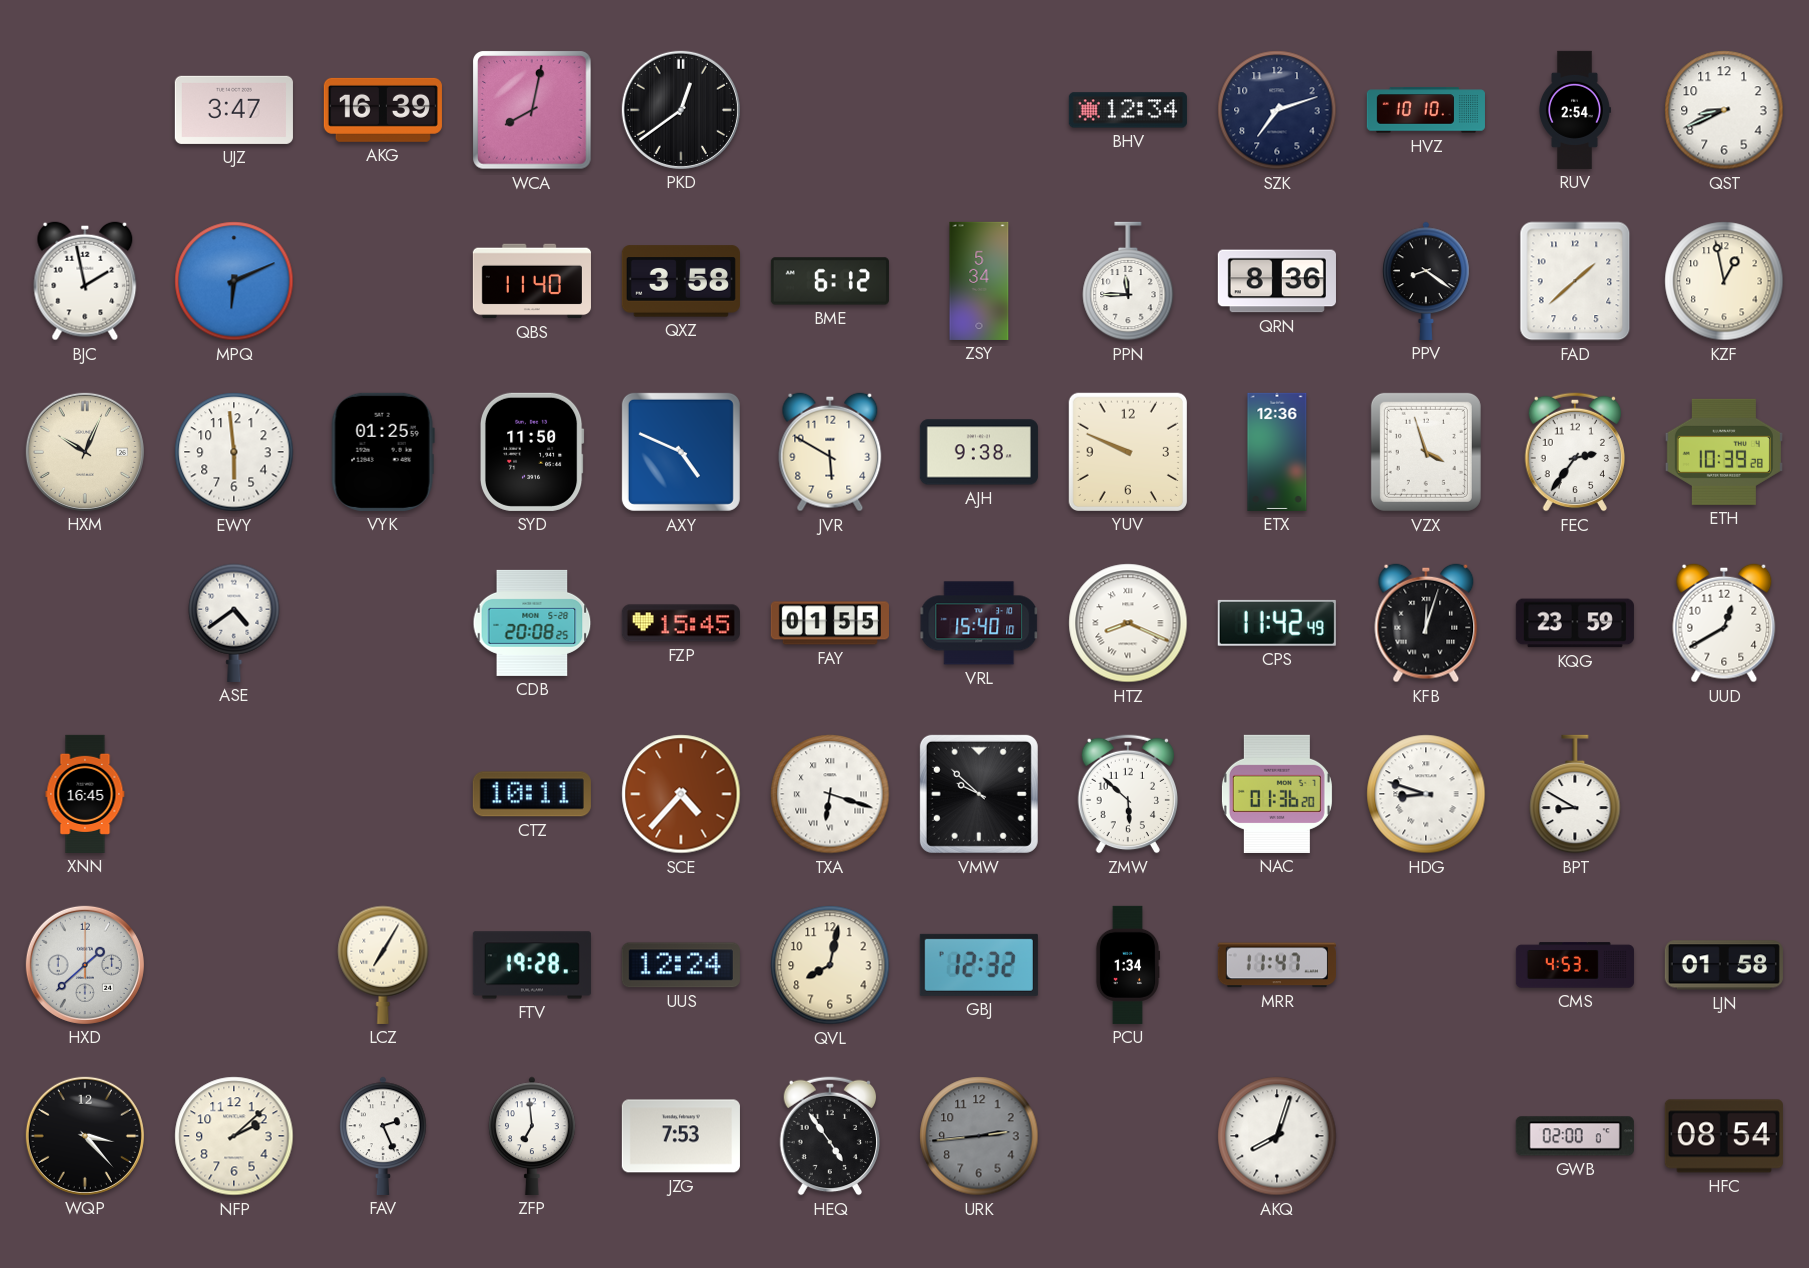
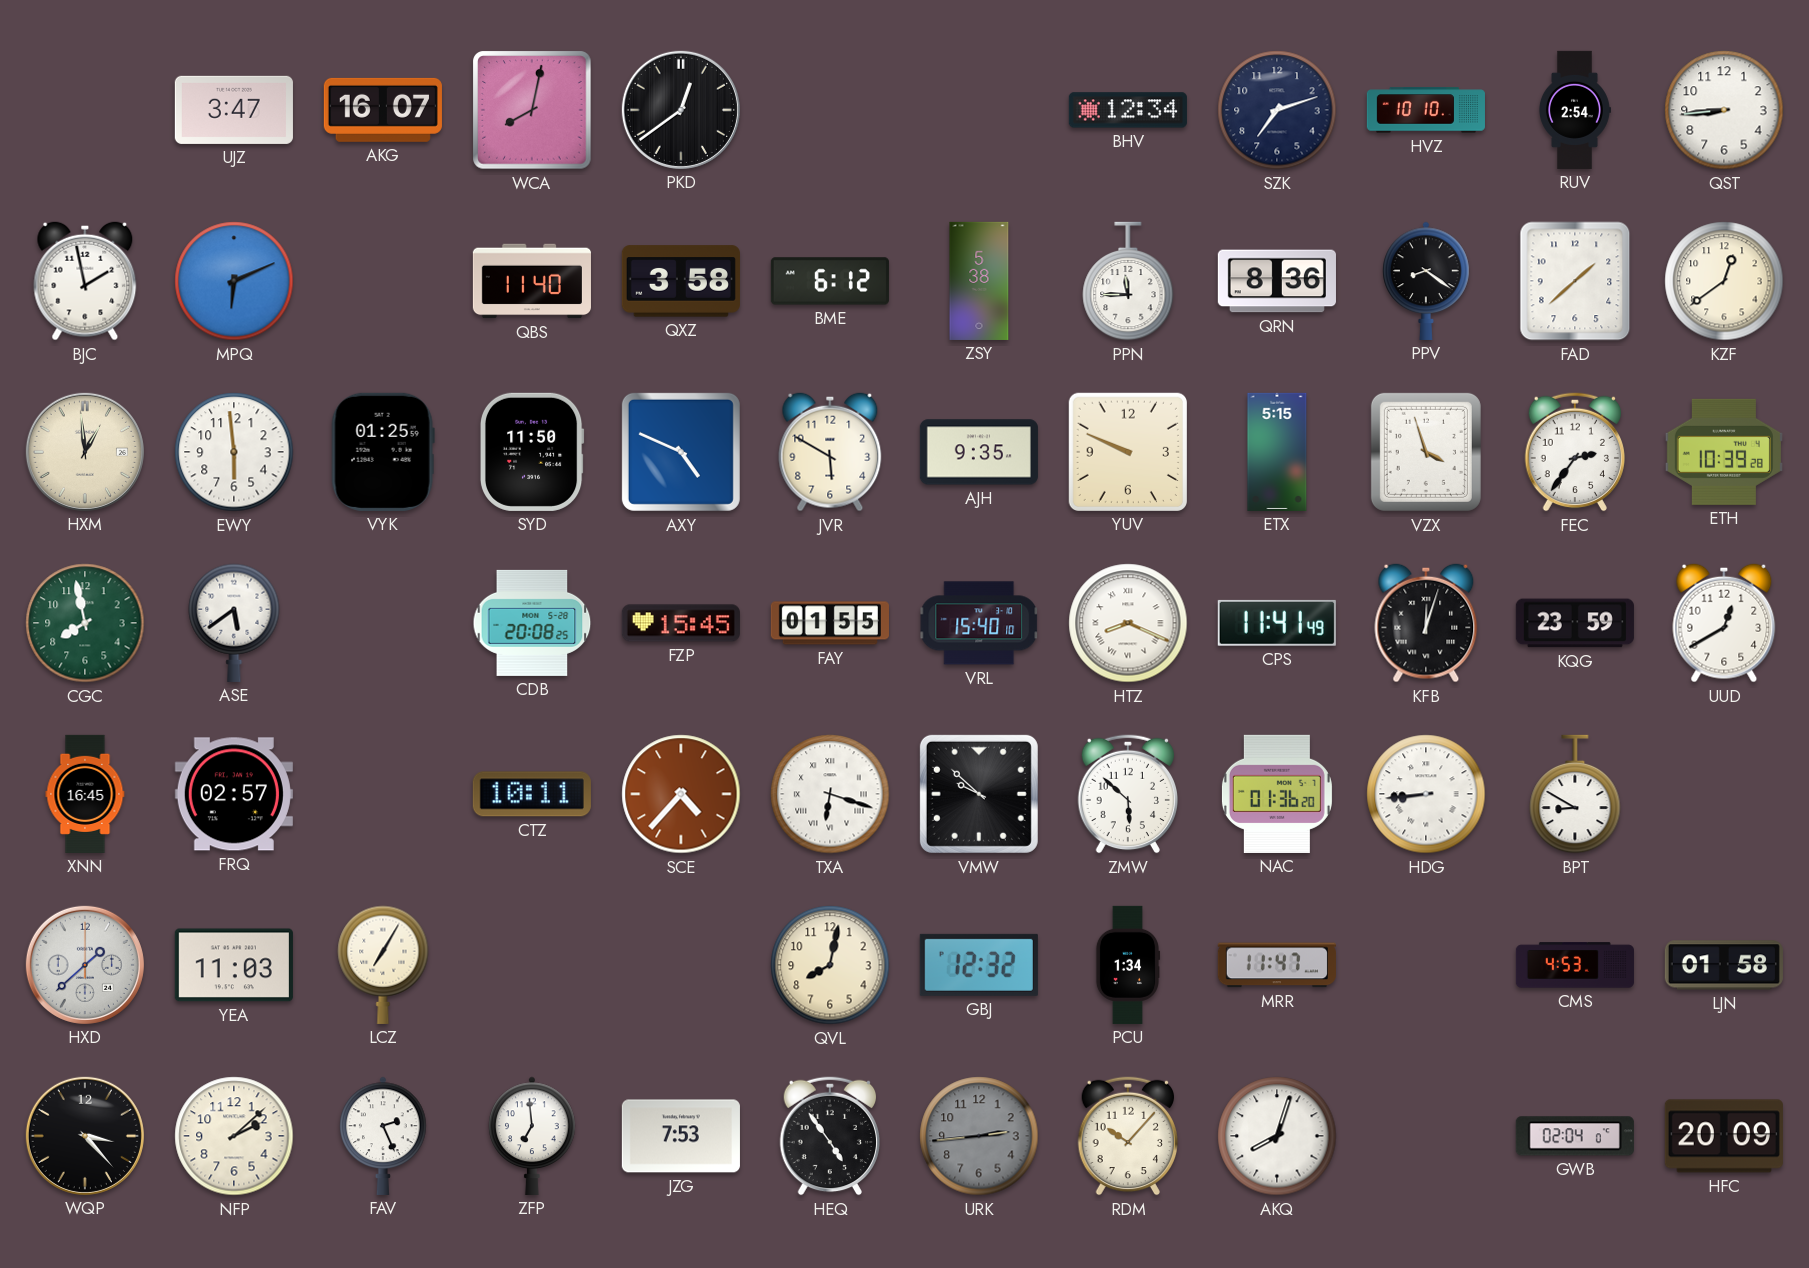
AKG: 16:39 -> 16:07 (383, 110)
QST: 8:41 -> 8:44 (1724, 110)
ZSY: 5:34 -> 5:38 (979, 281)
KZF: 12:58 -> 12:39 (1724, 281)
HXM: 10:04 -> 12:59 (85, 452)
AJH: 9:38 -> 9:35 (979, 452)
ETX: 12:36 -> 5:15 (1277, 452)
CGC: none -> 7:58 (85, 623)
ASE: 4:39 -> 5:39 (234, 623)
CPS: 11:42 -> 11:41 (1277, 623)
FRQ: none -> 02:57 (234, 794)
HDG: 8:48 -> 8:44 (1426, 794)
YEA: none -> 11:03 (234, 965)
FTV: 19:28 -> none (532, 965)
UUS: 12:24 -> none (681, 965)
RDM: none -> 10:07 (1127, 1136)
GWB: 02:00 -> 02:04 (1575, 1136)
HFC: 08:54 -> 20:09 (1724, 1136)
